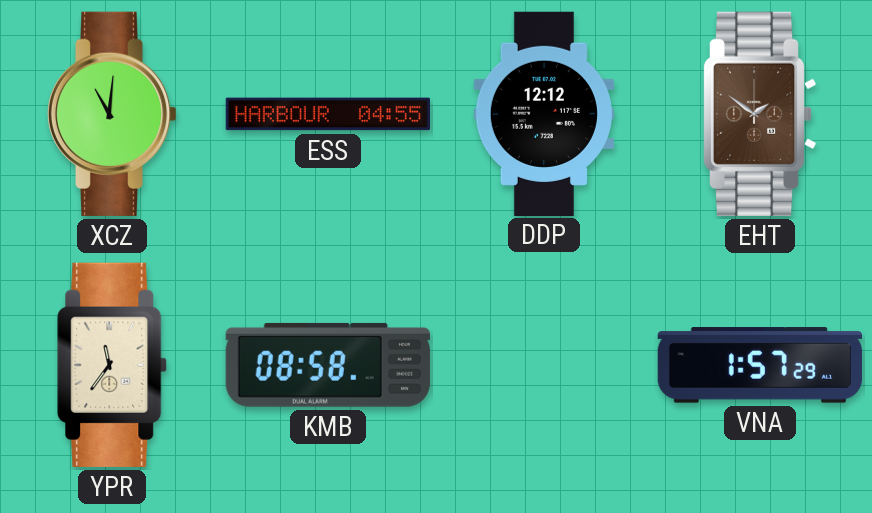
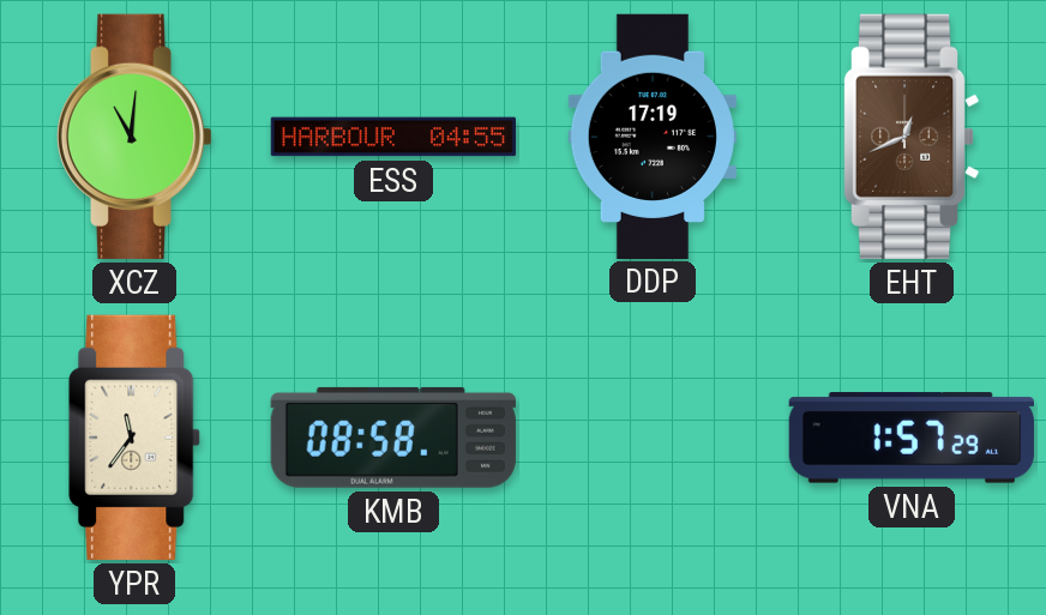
DDP: 12:12 -> 17:19 (653, 135)
EHT: 1:51 -> 12:41 (912, 137)
